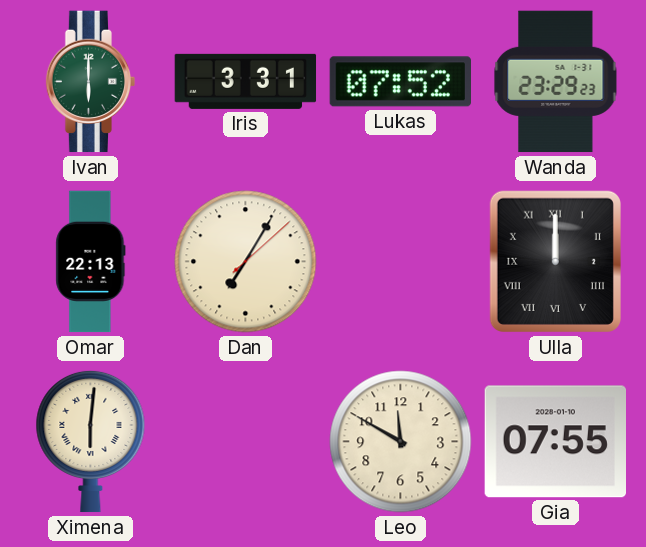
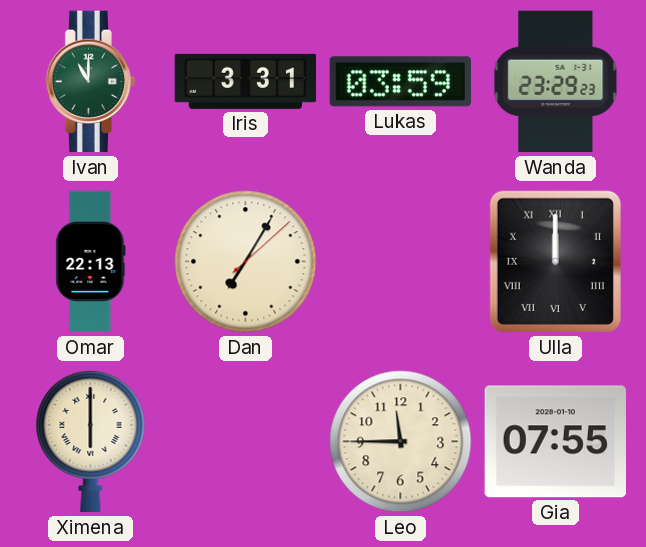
Ivan: 6:00 -> 11:00 (91, 82)
Lukas: 07:52 -> 03:59 (400, 82)
Ximena: 6:01 -> 6:00 (91, 441)
Leo: 11:50 -> 11:45 (401, 442)
